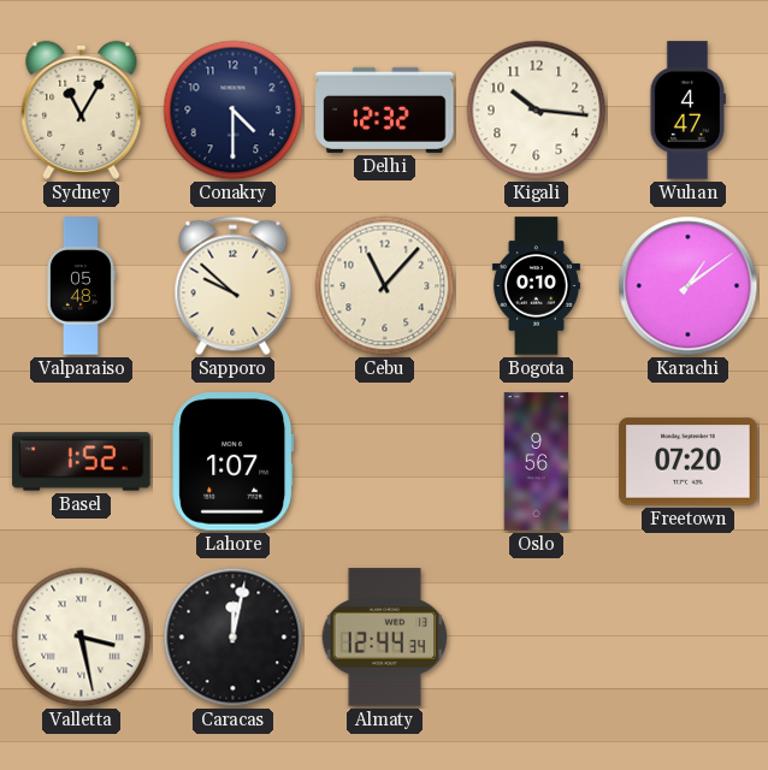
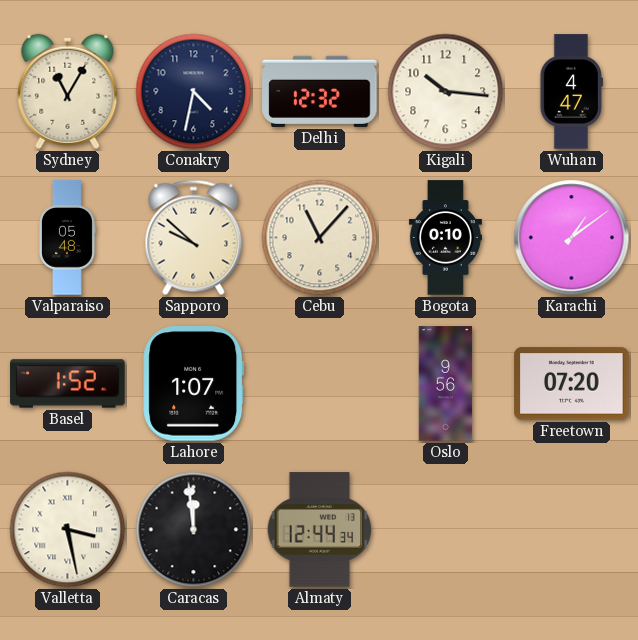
Conakry: 4:30 -> 4:32 (194, 92)
Caracas: 12:02 -> 11:59 (194, 530)
